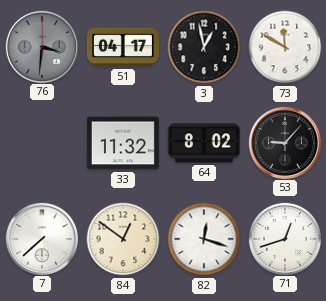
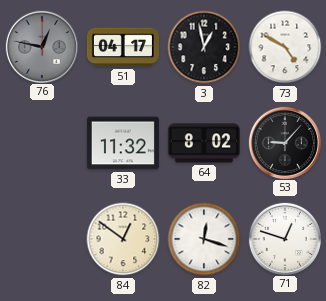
76: 3:31 -> 12:47 (41, 46)
73: 11:50 -> 4:50 (285, 47)
7: 7:38 -> none (41, 238)
71: 12:42 -> 12:48 (284, 238)
